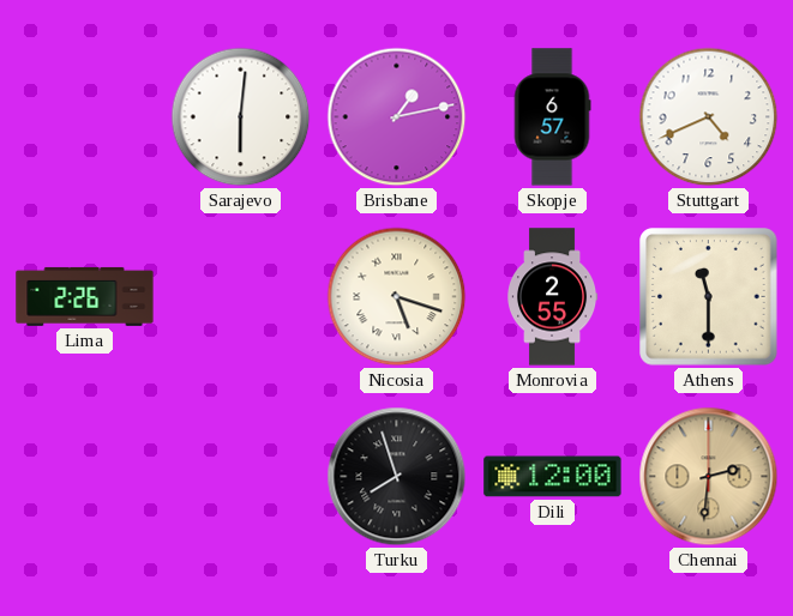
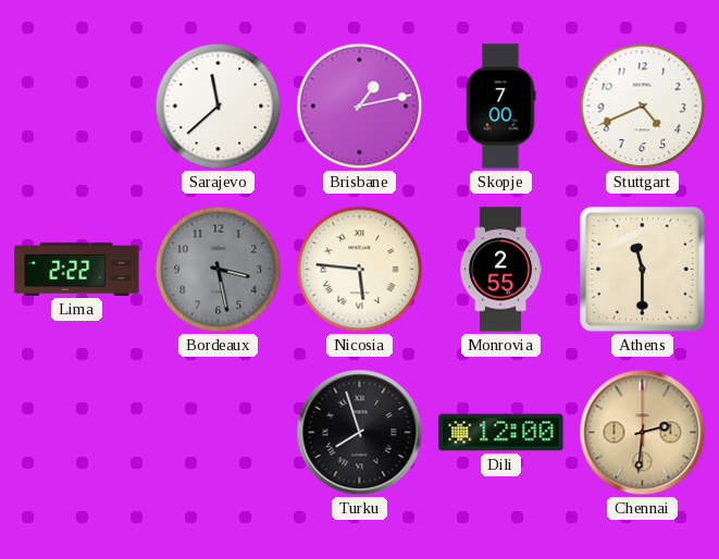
Sarajevo: 6:01 -> 11:38 (219, 107)
Skopje: 6:57 -> 7:00 (500, 107)
Lima: 2:26 -> 2:22 (77, 269)
Bordeaux: none -> 3:28 (219, 270)
Nicosia: 5:18 -> 5:46 (360, 270)
